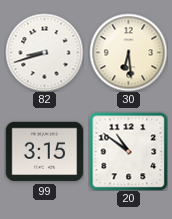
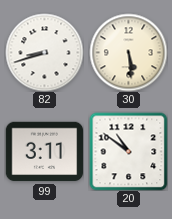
30: 6:29 -> 5:29 (128, 52)
99: 3:15 -> 3:11 (44, 152)
